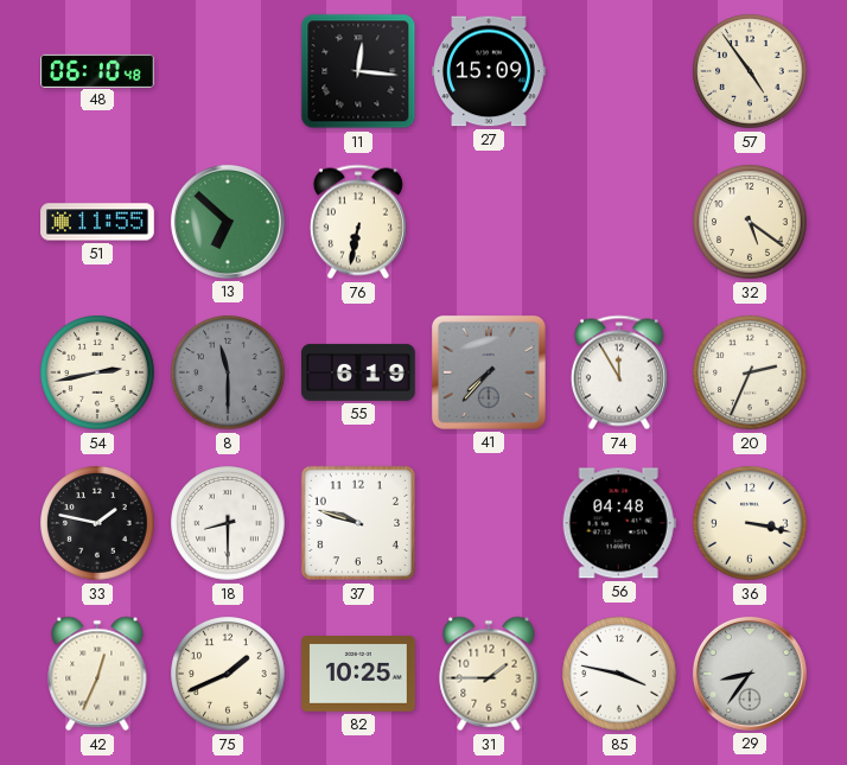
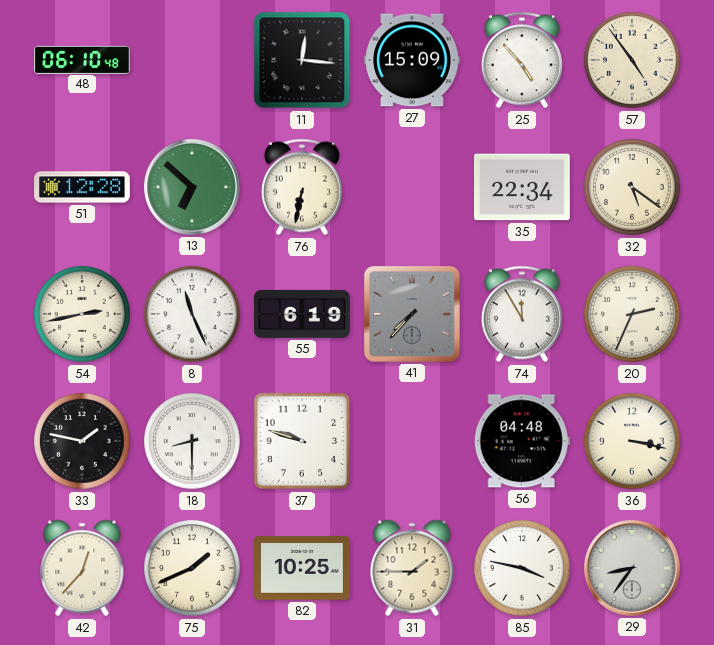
25: none -> 4:53 (522, 60)
51: 11:55 -> 12:28 (82, 187)
35: none -> 22:34 (523, 187)
8: 11:30 -> 11:26 (192, 314)
8 dial: grey -> white (192, 314)
42: 12:34 -> 12:37 (82, 568)
